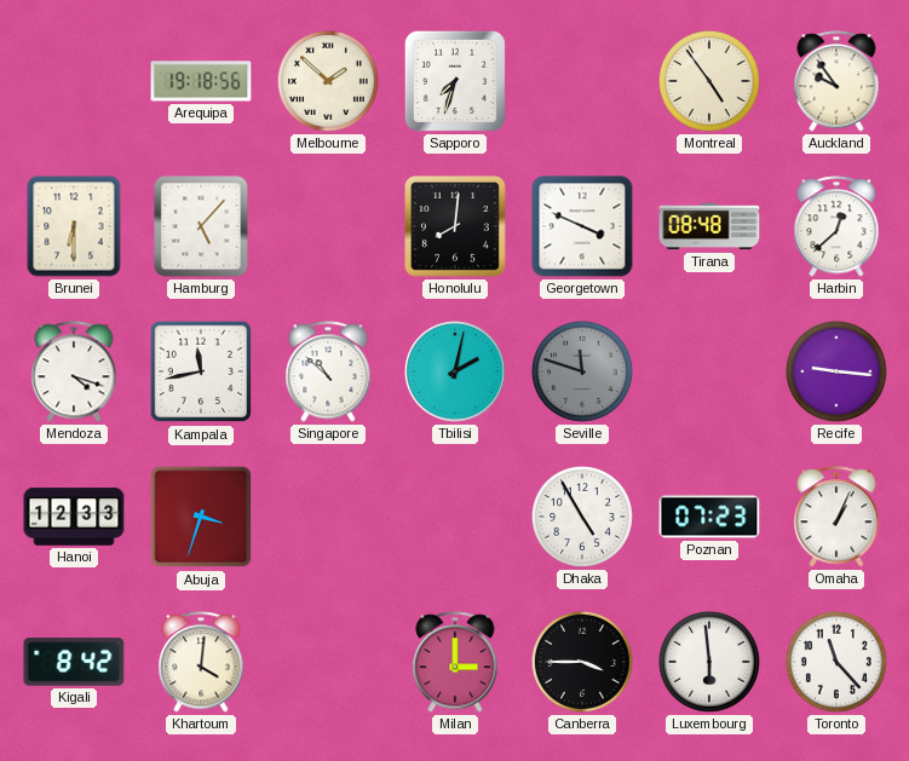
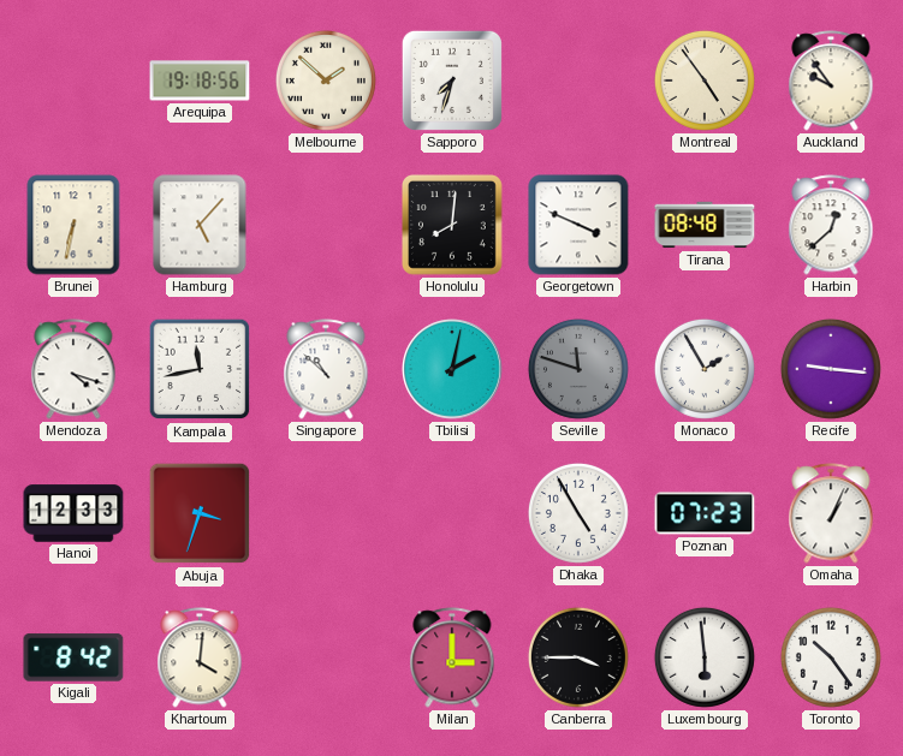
Brunei: 6:30 -> 6:32 (73, 225)
Monaco: none -> 1:55 (705, 369)
Toronto: 11:23 -> 10:24 (831, 657)
